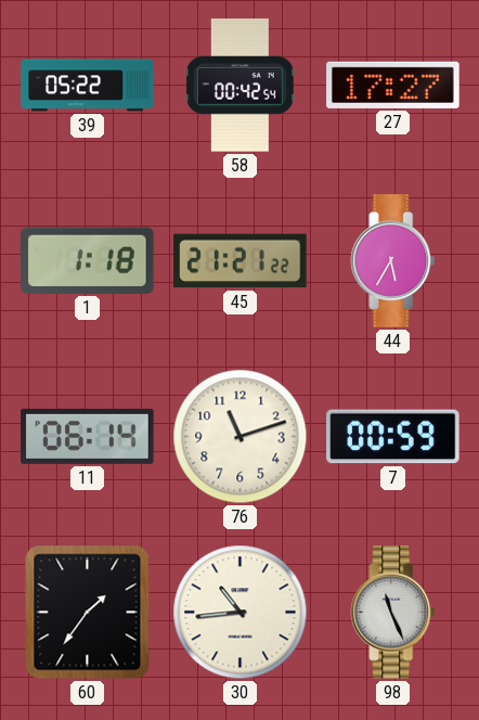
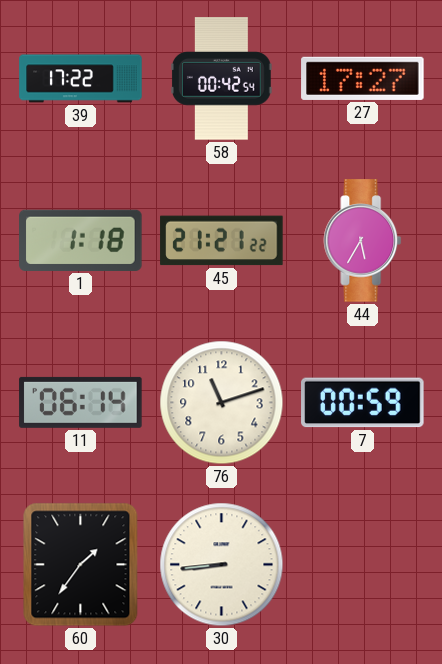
39: 05:22 -> 17:22 (81, 79)
30: 10:44 -> 8:44 (222, 565)
98: 11:26 -> none (393, 613)
